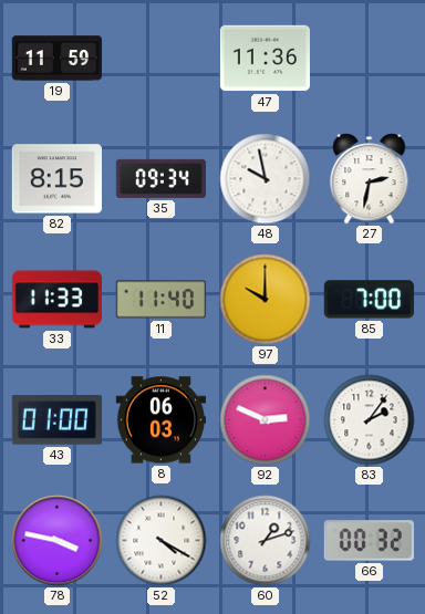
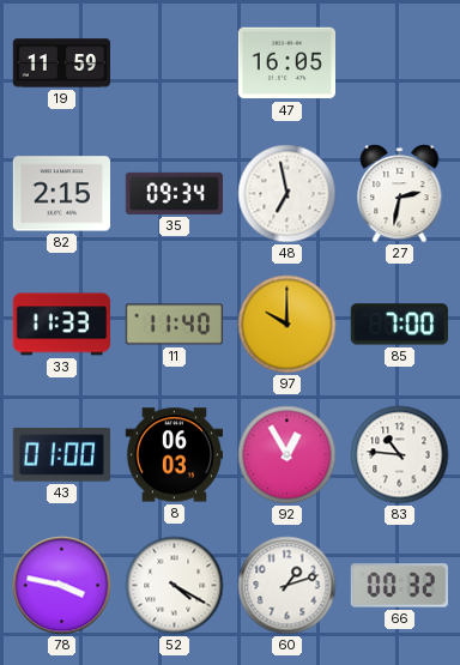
47: 11:36 -> 16:05 (286, 64)
82: 8:15 -> 2:15 (61, 194)
48: 9:58 -> 6:58 (287, 194)
92: 2:49 -> 12:55 (287, 455)
83: 2:06 -> 10:46 (400, 455)
